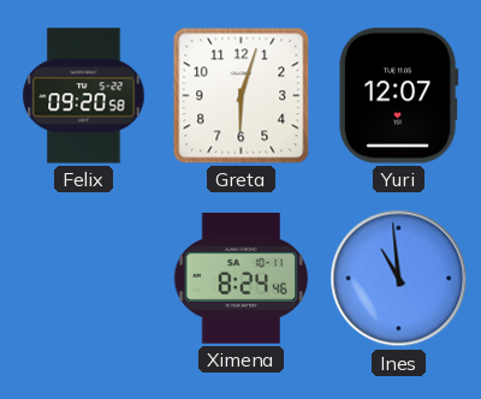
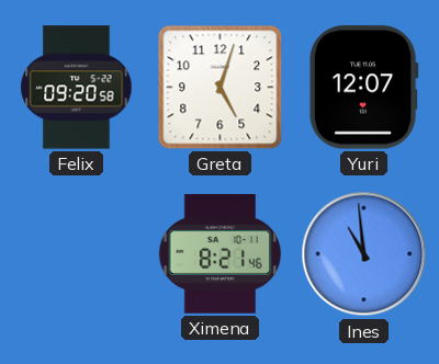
Greta: 6:03 -> 5:03 (221, 88)
Ximena: 8:24 -> 8:21 (221, 254)
